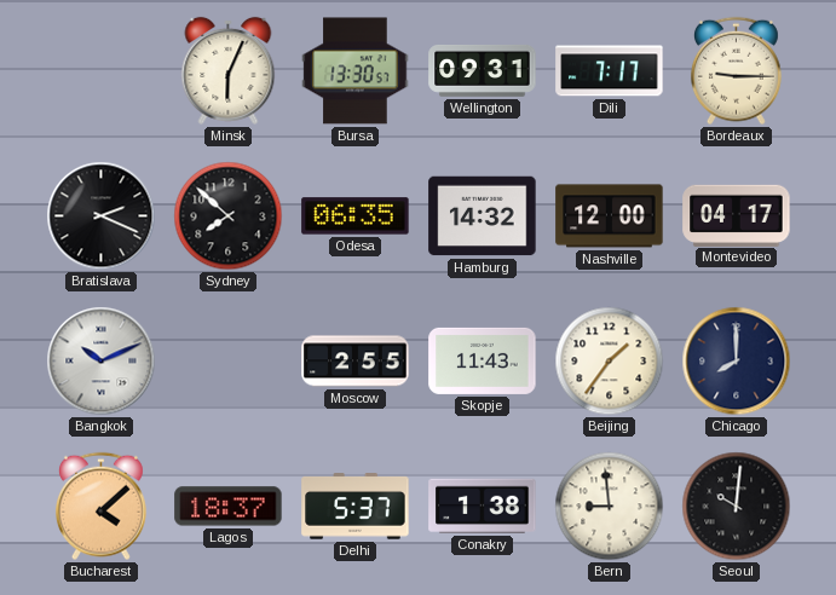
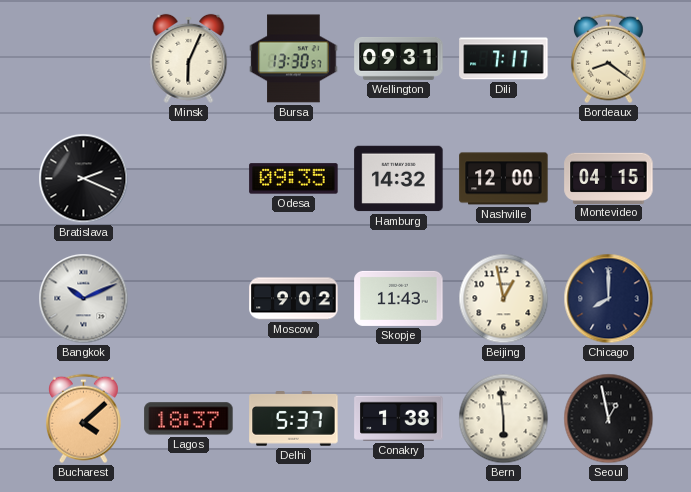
Bordeaux: 9:15 -> 8:21 (608, 59)
Sydney: 7:52 -> none (229, 216)
Odesa: 06:35 -> 09:35 (294, 179)
Montevideo: 04:17 -> 04:15 (609, 178)
Moscow: 2:55 -> 9:02 (294, 299)
Beijing: 1:36 -> 12:58 (504, 299)
Bern: 8:59 -> 5:59 (504, 419)
Seoul: 10:01 -> 12:58 (609, 419)
